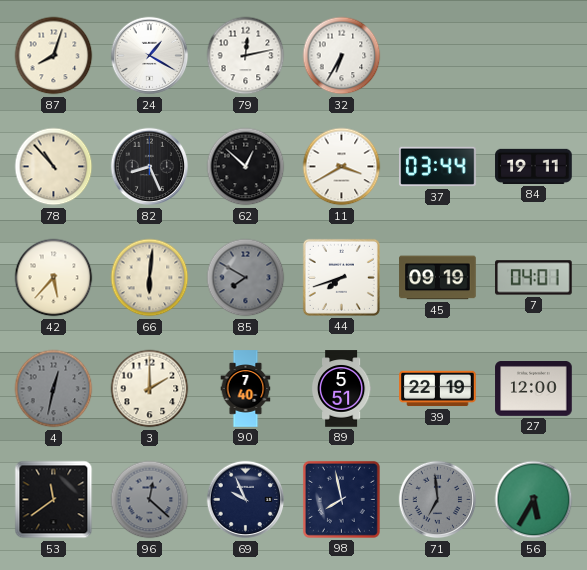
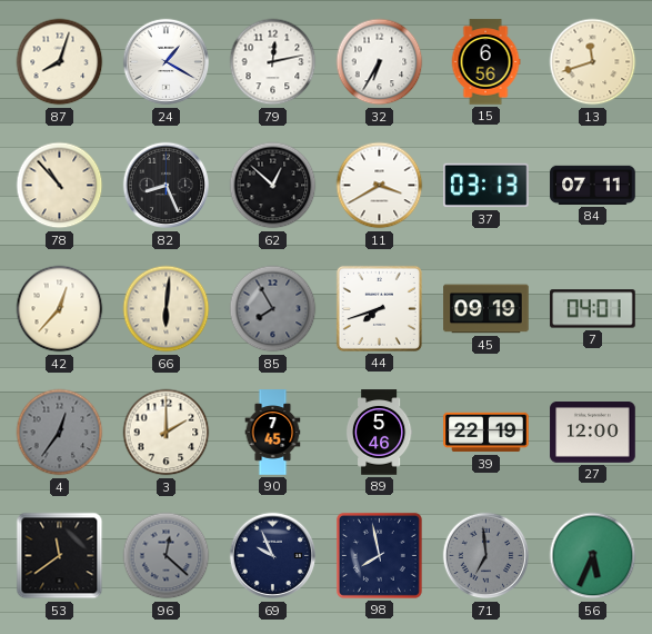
15: none -> 6:56 (485, 62)
13: none -> 11:42 (593, 62)
37: 03:44 -> 03:13 (487, 186)
84: 19:11 -> 07:11 (593, 185)
42: 5:37 -> 12:37 (60, 309)
85: 7:50 -> 7:55 (273, 309)
4: 12:32 -> 12:36 (60, 433)
90: 7:40 -> 7:45 (273, 433)
89: 5:51 -> 5:46 (379, 433)
56: 5:35 -> 5:34 (593, 556)
